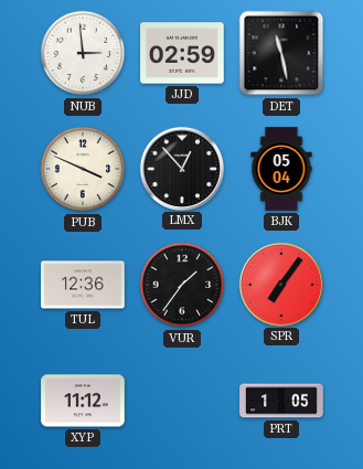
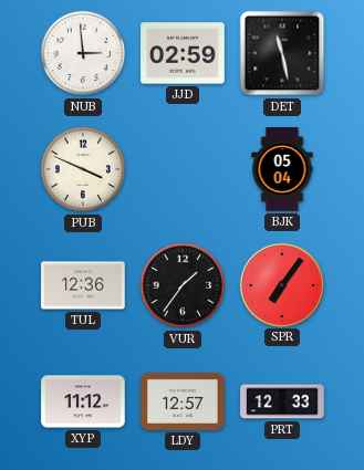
LMX: 12:53 -> none (181, 168)
LDY: none -> 12:57 (183, 401)
PRT: 1:05 -> 12:33 (282, 401)
